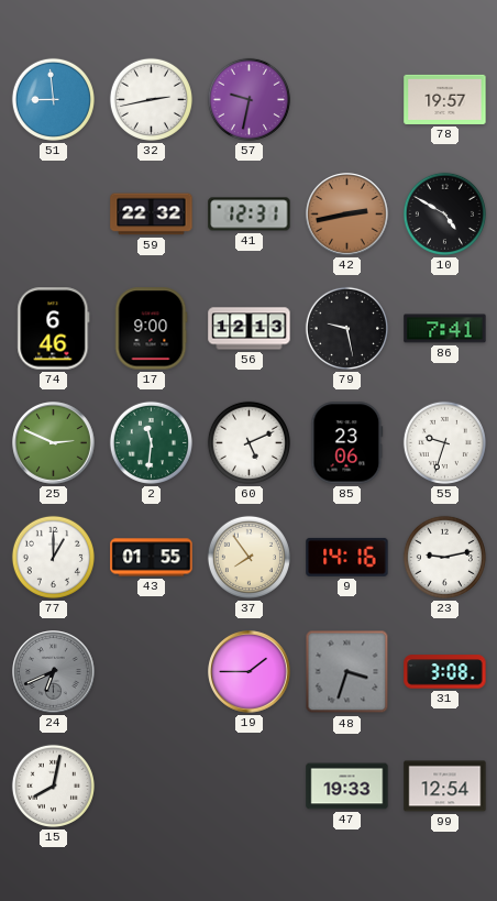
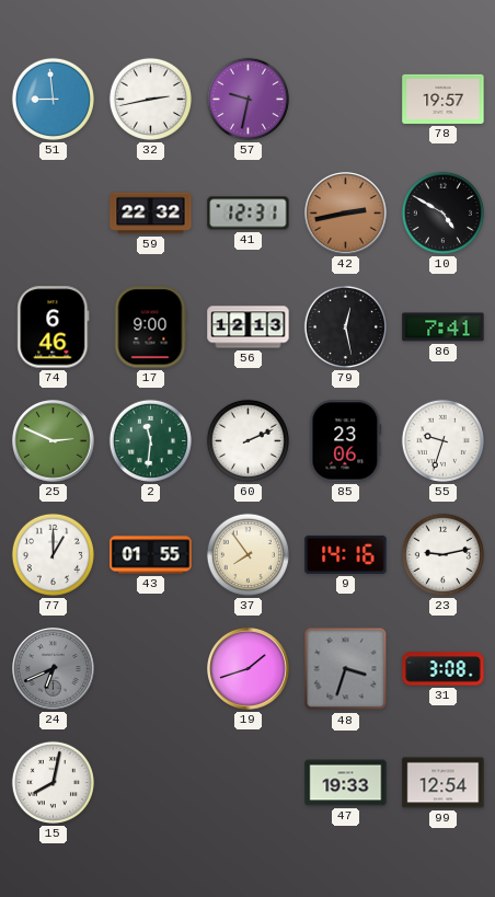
79: 9:28 -> 12:28 (345, 326)
60: 5:11 -> 2:11 (248, 440)
19: 1:45 -> 1:42 (249, 669)
